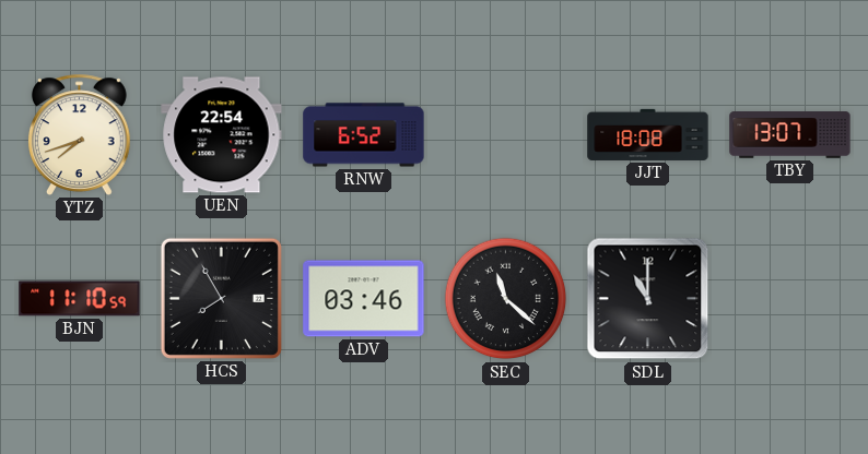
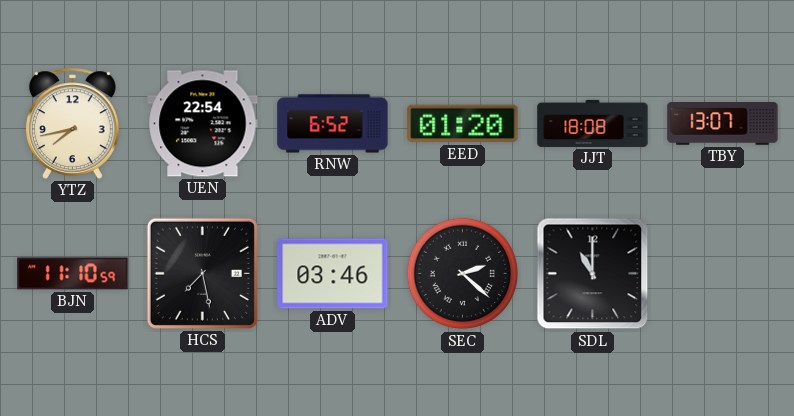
YTZ: 7:42 -> 7:43 (73, 123)
EED: none -> 01:20 (463, 124)
HCS: 7:55 -> 7:28 (202, 273)
SEC: 11:22 -> 2:22 (463, 274)
